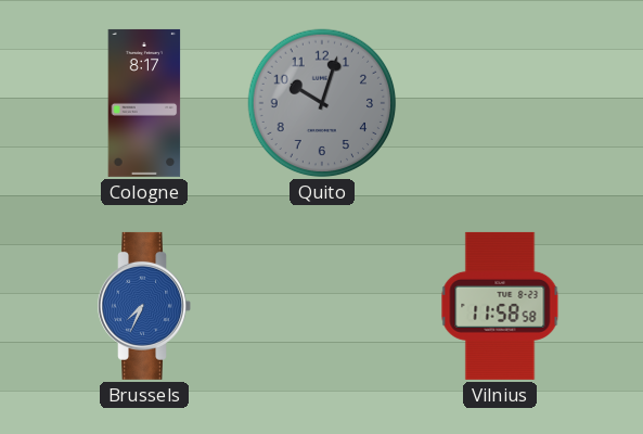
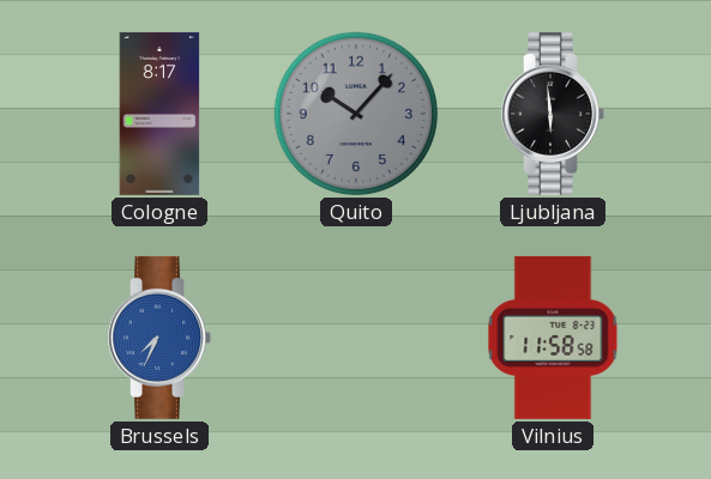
Quito: 10:03 -> 10:07 (356, 114)
Ljubljana: none -> 5:59 (553, 114)
